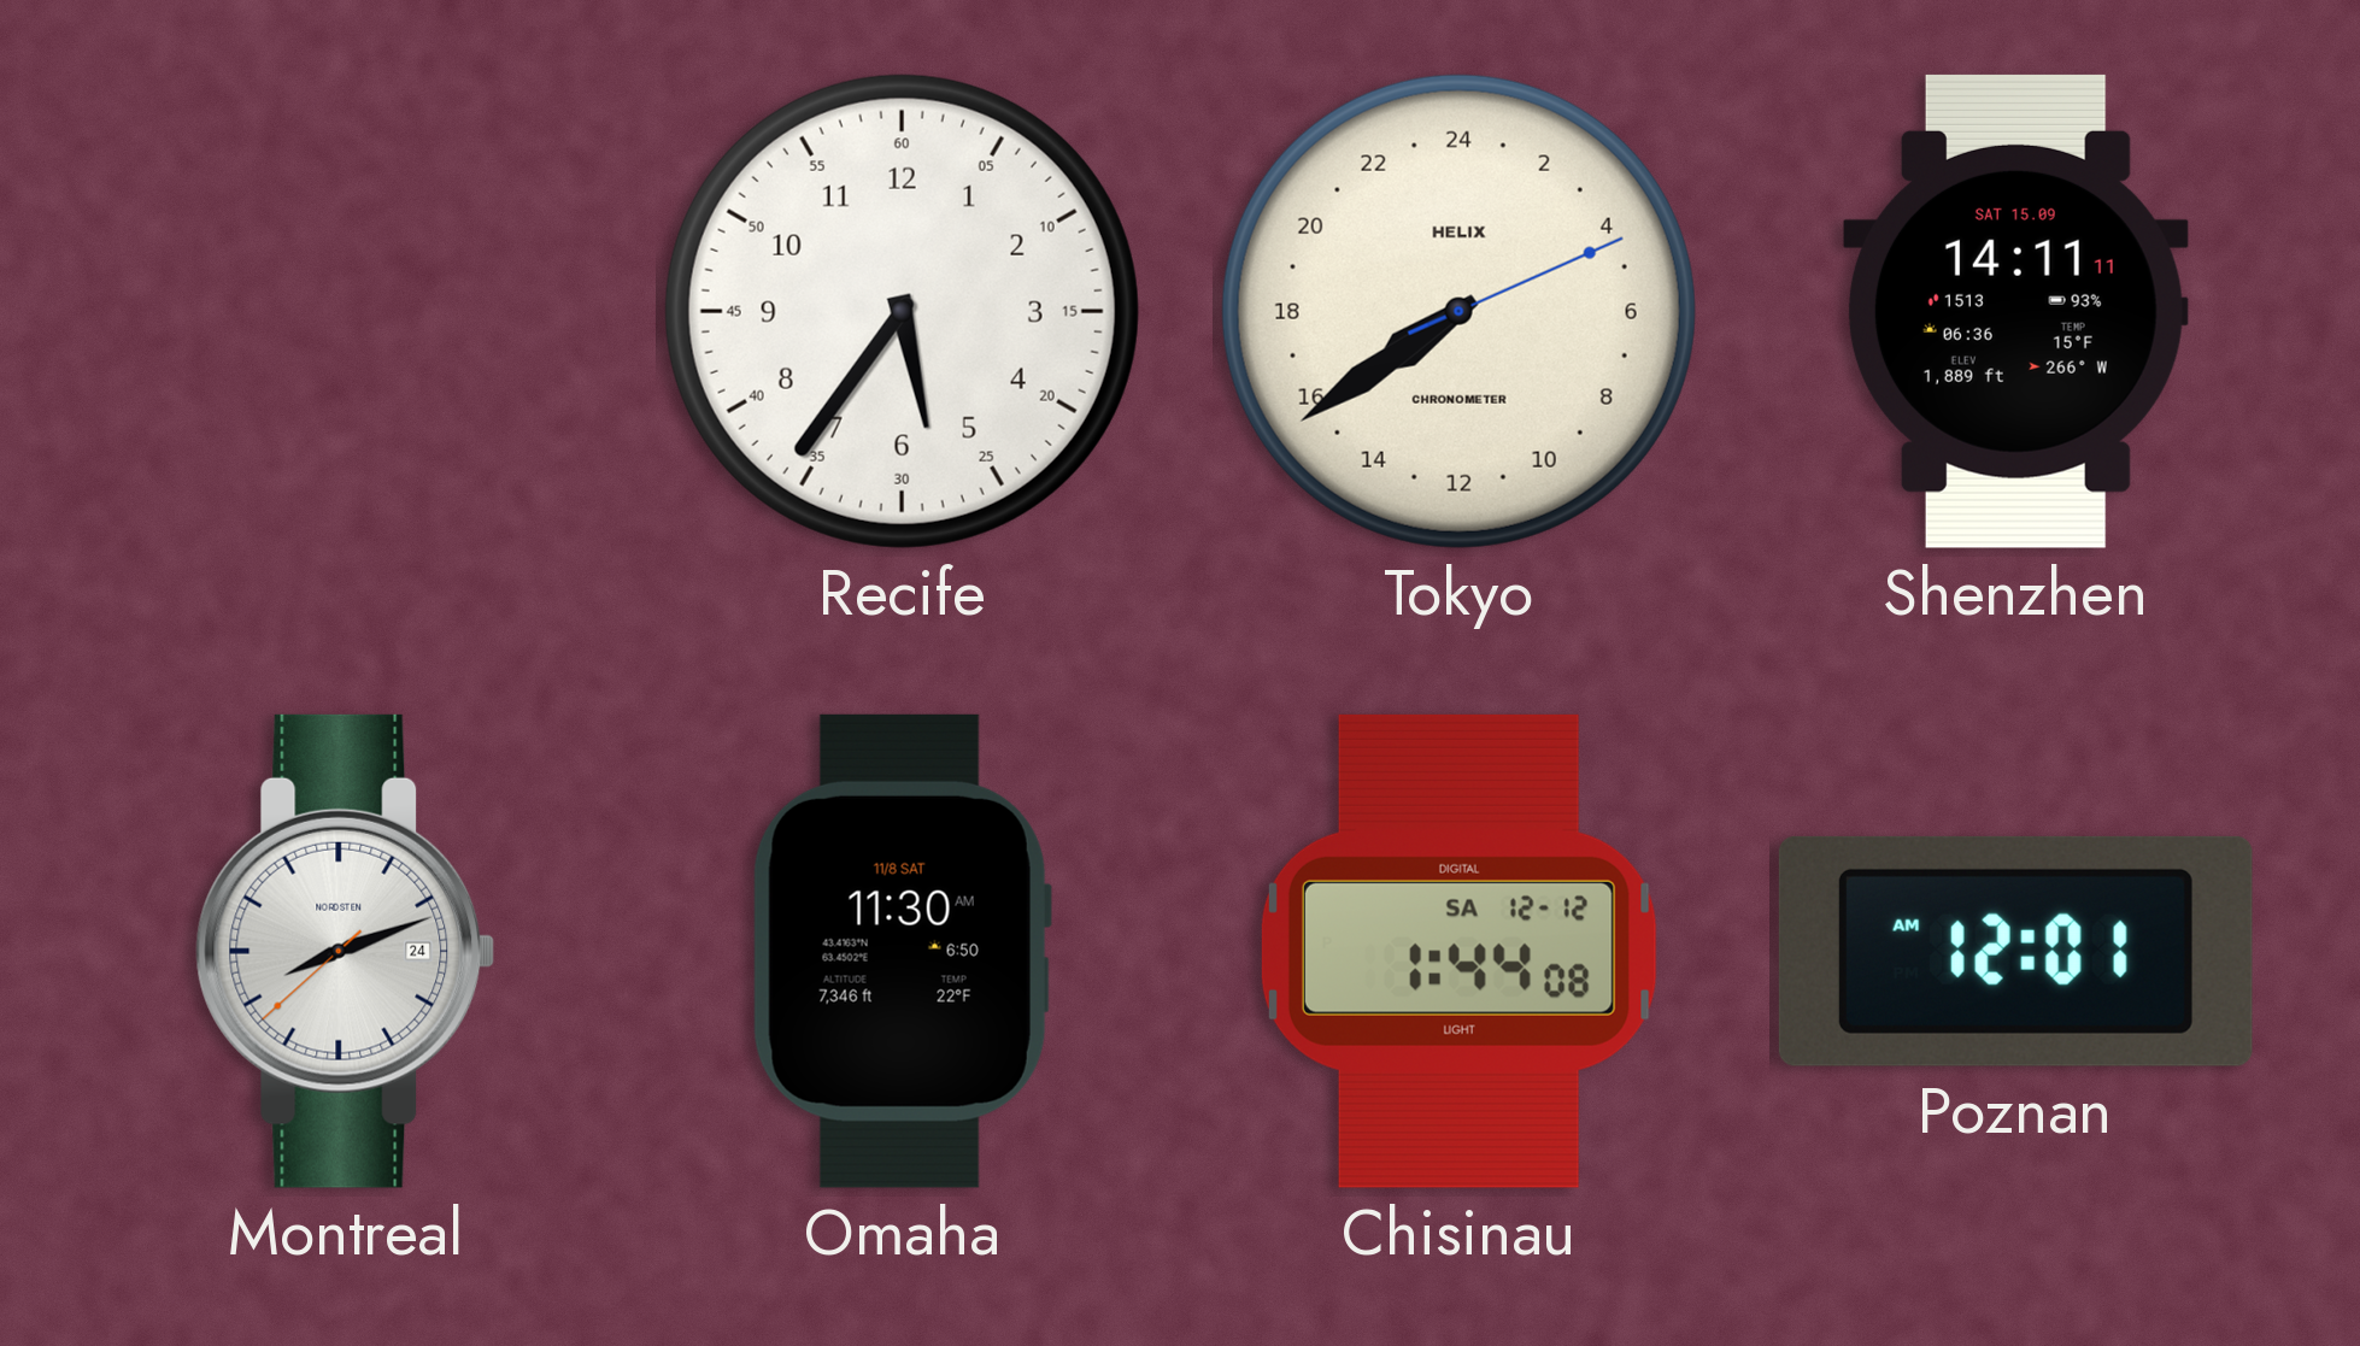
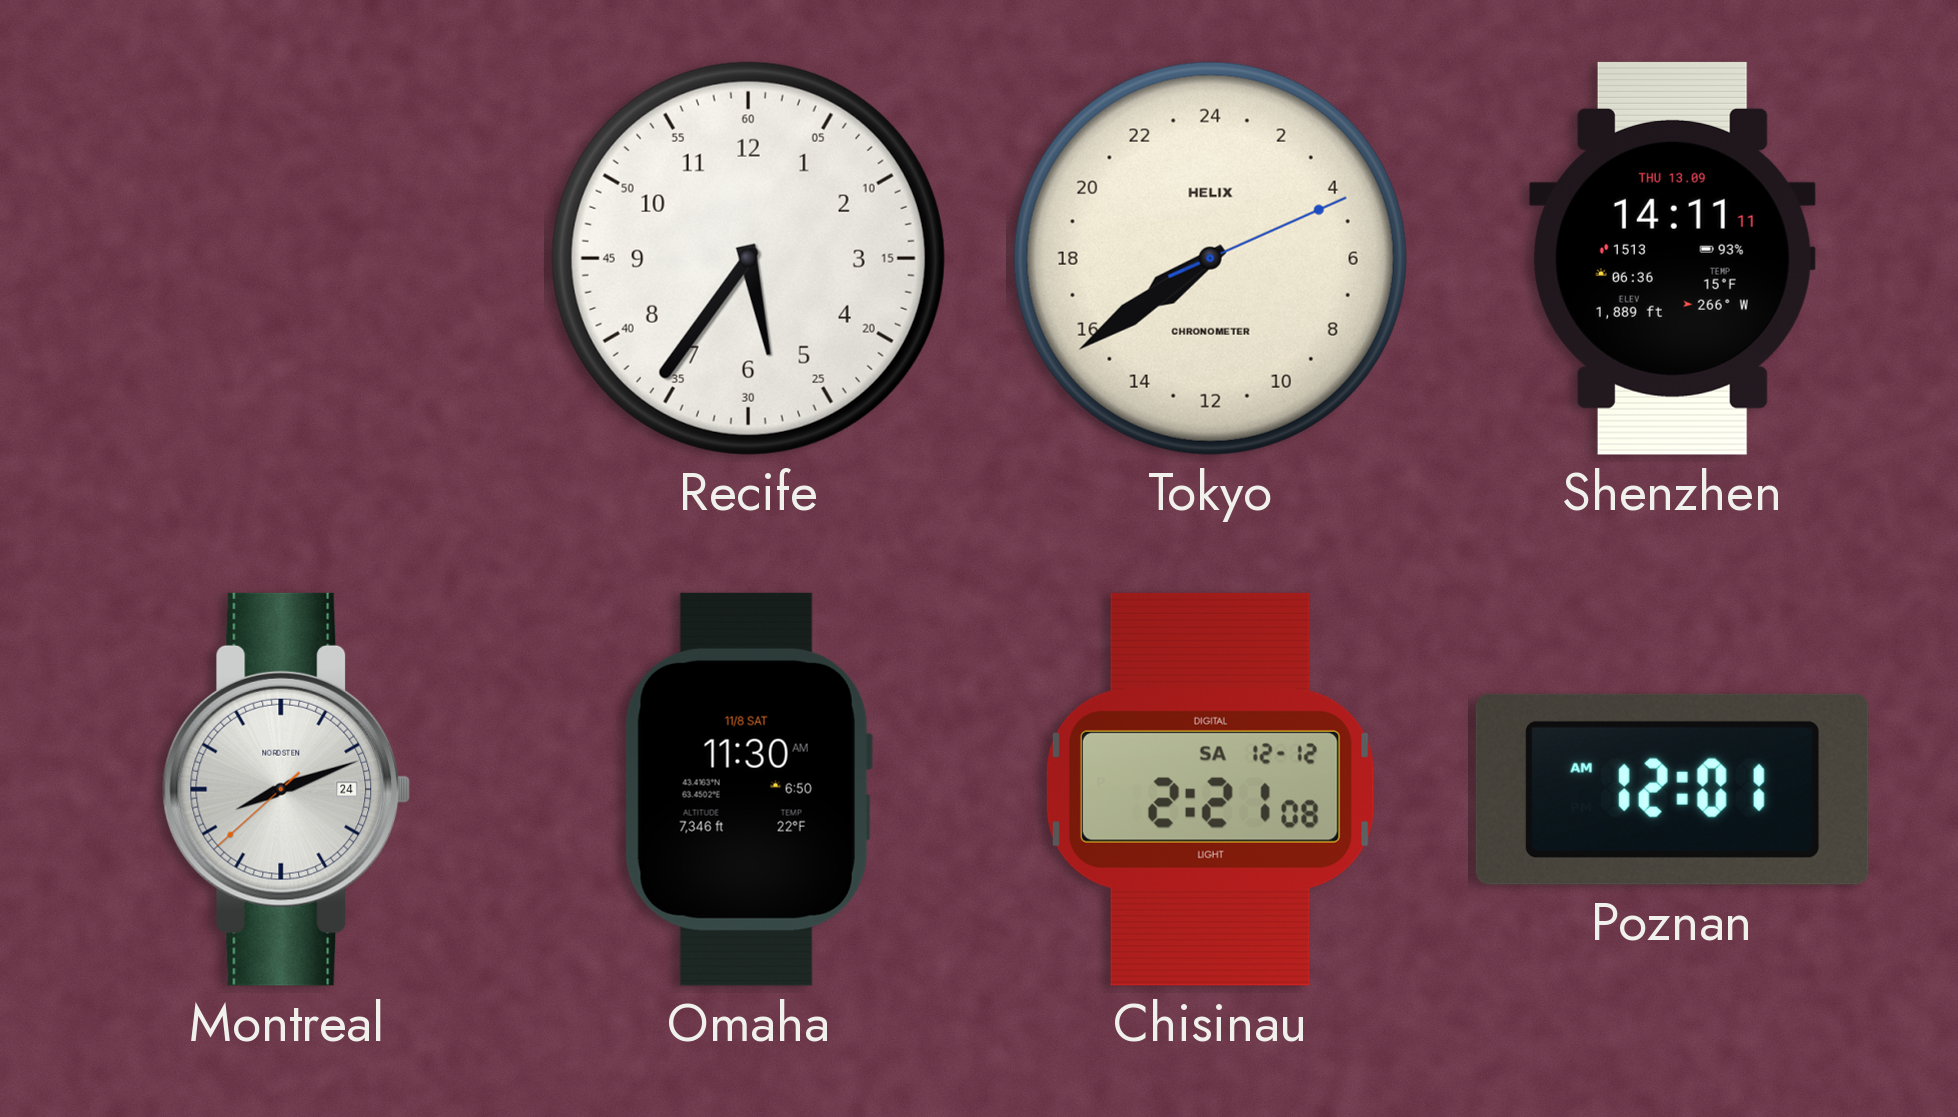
Shenzhen date: SAT 15.09 -> THU 13.09 (1672, 258)
Chisinau: 1:44 -> 2:21 (1210, 789)
